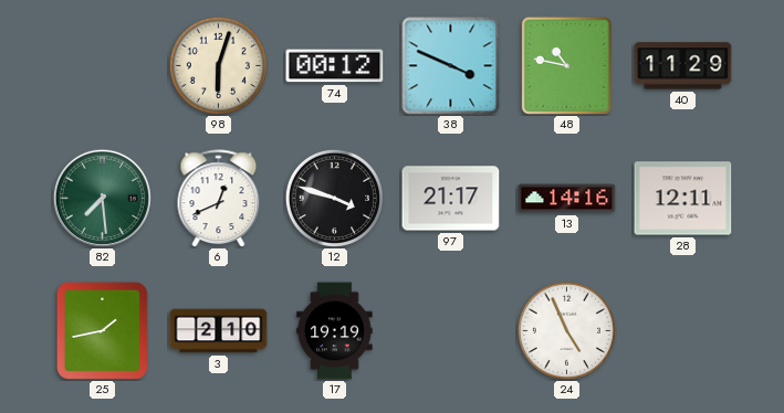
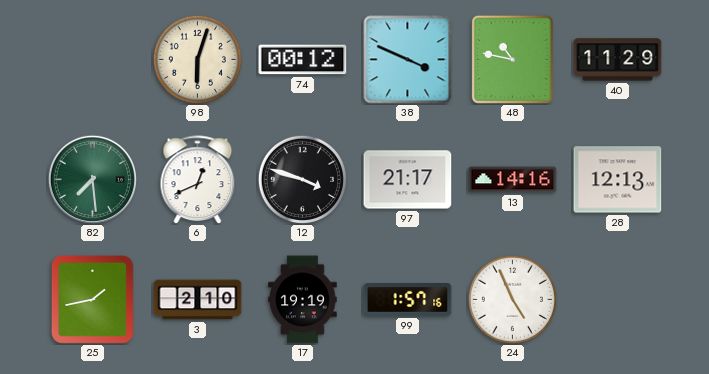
28: 12:11 -> 12:13 (618, 180)
99: none -> 1:57 (408, 300)
